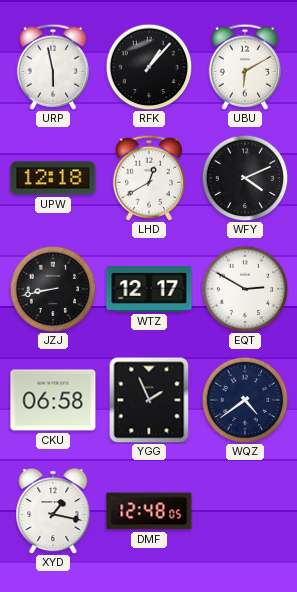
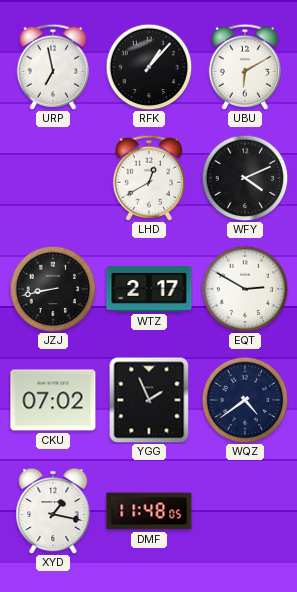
URP: 5:58 -> 6:58 (52, 67)
UPW: 12:18 -> none (53, 178)
WTZ: 12:17 -> 2:17 (149, 289)
CKU: 06:58 -> 07:02 (53, 400)
DMF: 12:48 -> 11:48 (149, 511)
